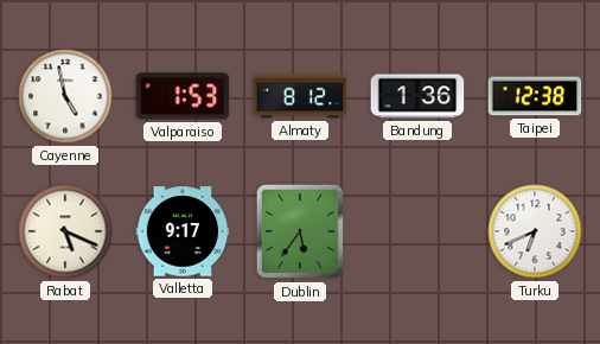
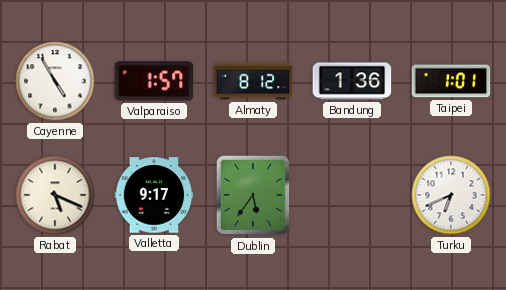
Cayenne: 4:58 -> 4:55 (55, 81)
Valparaiso: 1:53 -> 1:57 (154, 81)
Taipei: 12:38 -> 1:01 (451, 81)
